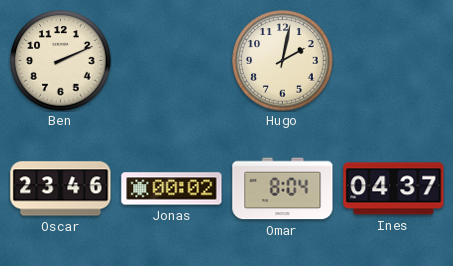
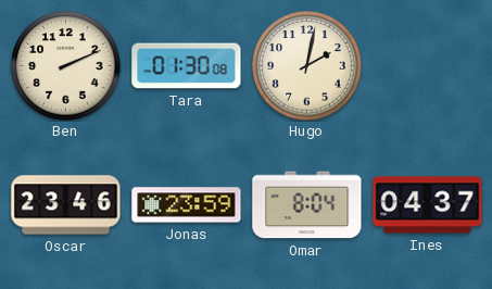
Tara: none -> 01:30 (187, 66)
Jonas: 00:02 -> 23:59 (187, 205)
